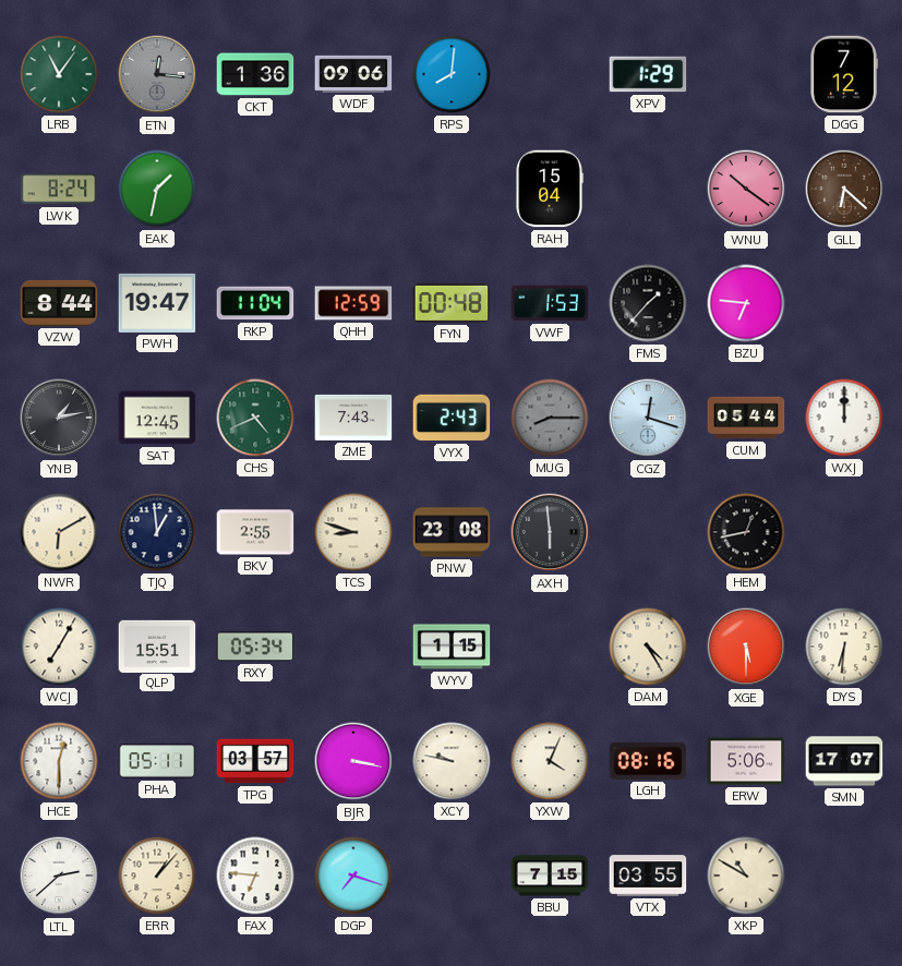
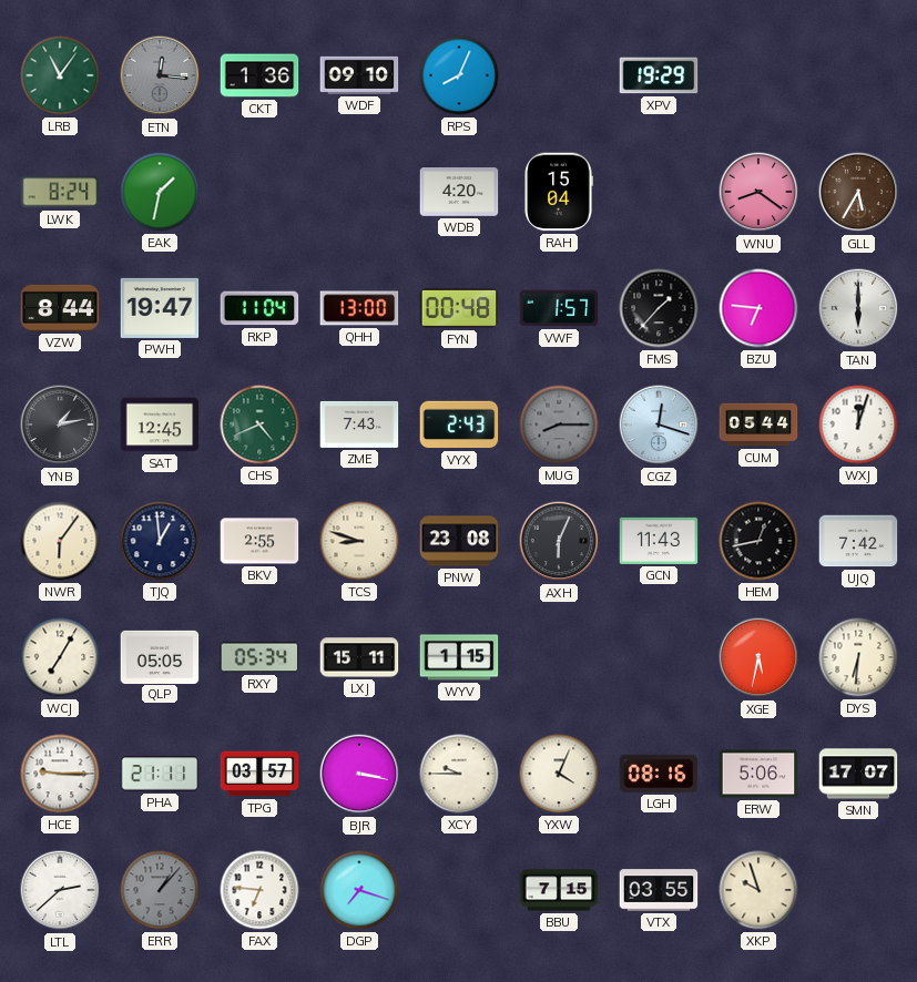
WDF: 09:06 -> 09:10 (359, 75)
RPS: 8:01 -> 8:04 (459, 75)
XPV: 1:29 -> 19:29 (659, 75)
DGG: 7:12 -> none (844, 74)
WDB: none -> 4:20 (459, 192)
WNU: 10:21 -> 8:21 (758, 192)
GLL: 6:22 -> 5:35 (858, 192)
QHH: 12:59 -> 13:00 (359, 308)
VWF: 1:53 -> 1:57 (559, 308)
TAN: none -> 6:00 (858, 308)
WXJ: 12:00 -> 12:03 (858, 424)
NWR: 6:10 -> 6:06 (60, 541)
AXH: 5:59 -> 6:04 (559, 541)
GCN: none -> 11:43 (659, 541)
UJQ: none -> 7:42 (858, 541)
QLP: 15:51 -> 05:05 (160, 656)
LXJ: none -> 15:11 (359, 657)
DAM: 4:25 -> none (648, 647)
XGE: 5:30 -> 5:32 (758, 657)
HCE: 12:30 -> 9:15 (60, 774)
PHA: 05:11 -> 21:11 (160, 774)
XCY: 9:47 -> 9:45 (459, 774)
ERR dial: cream -> grey (160, 890)
XKP: 10:50 -> 9:57 (758, 890)
